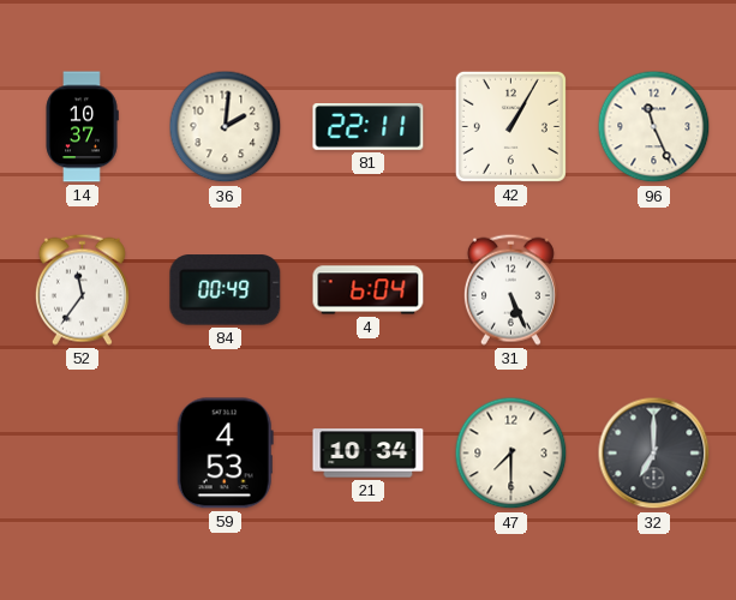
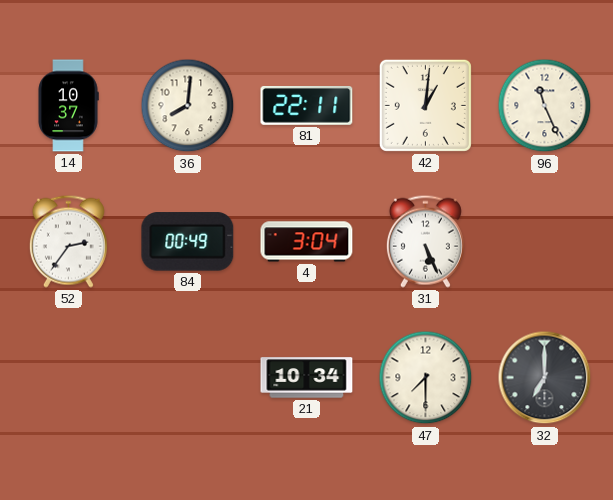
36: 2:01 -> 8:01 (188, 106)
42: 1:05 -> 1:01 (425, 105)
52: 11:36 -> 2:36 (68, 241)
4: 6:04 -> 3:04 (307, 242)
59: 4:53 -> none (225, 454)
